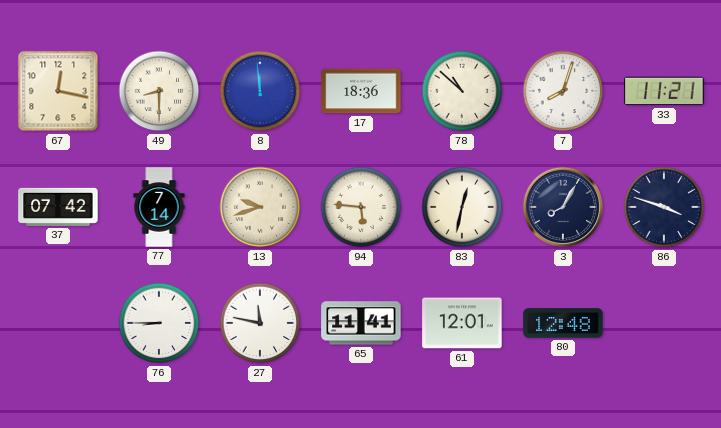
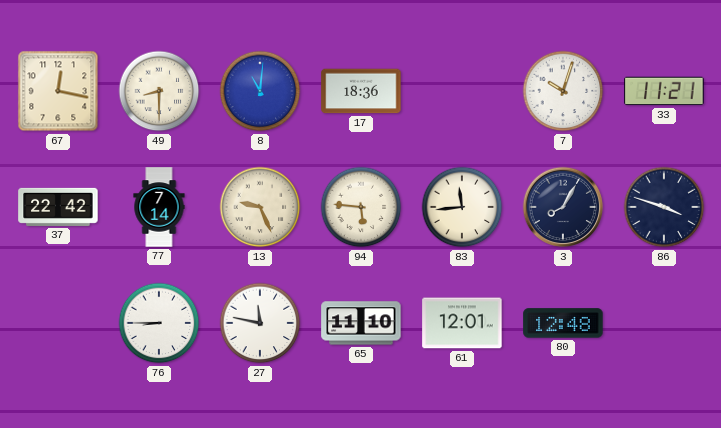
8: 11:59 -> 11:01 (260, 91)
78: 10:52 -> none (462, 91)
7: 8:03 -> 10:03 (563, 91)
37: 07:42 -> 22:42 (58, 207)
13: 9:42 -> 9:26 (260, 207)
83: 12:32 -> 11:44 (462, 207)
65: 11:41 -> 11:10 (361, 323)
